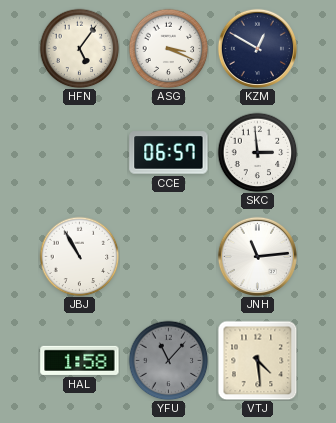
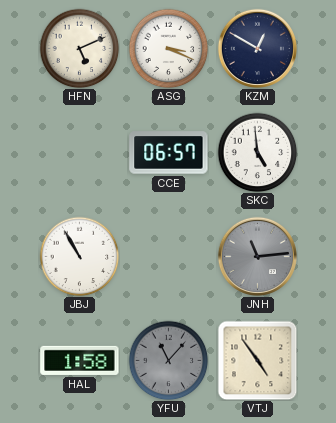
HFN: 5:06 -> 5:11 (79, 48)
SKC: 2:59 -> 4:59 (257, 152)
JNH dial: white -> grey (257, 256)
VTJ: 4:29 -> 4:54 (257, 360)
